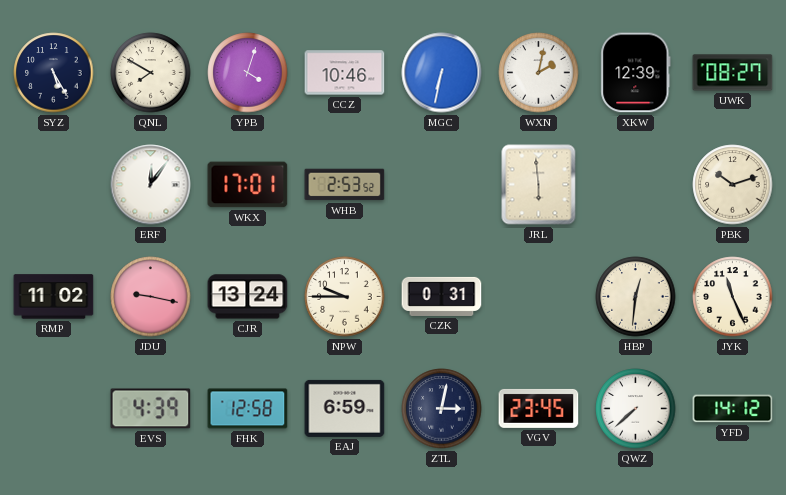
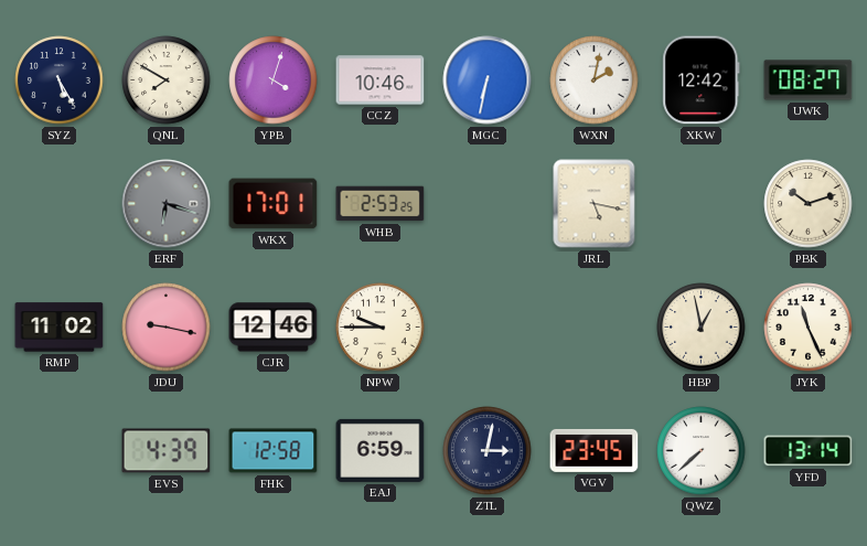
XKW: 12:39 -> 12:42 (702, 81)
ERF: 12:06 -> 6:18 (167, 204)
ERF dial: white -> grey (167, 204)
WHB: 2:53:52 -> 2:53:25 (381, 204)
JRL: 5:59 -> 5:17 (595, 204)
CJR: 13:24 -> 12:46 (274, 328)
CZK: 0:31 -> none (442, 296)
HBP: 12:31 -> 12:58 (702, 328)
YFD: 14:12 -> 13:14 (809, 451)
